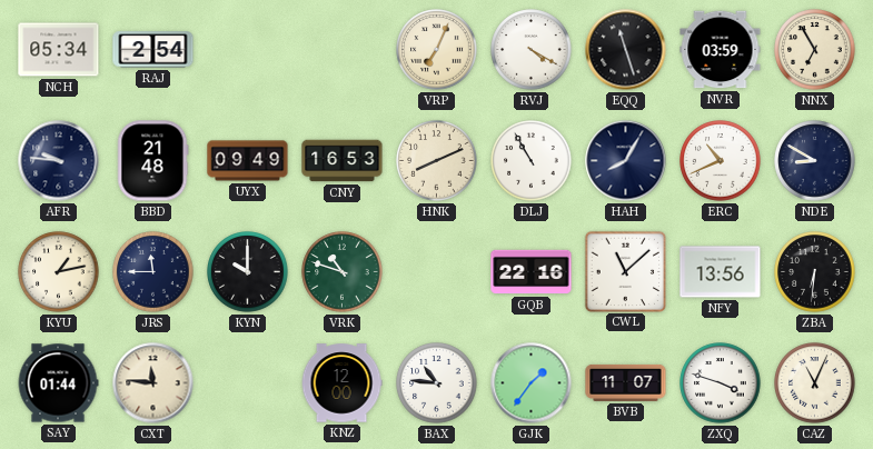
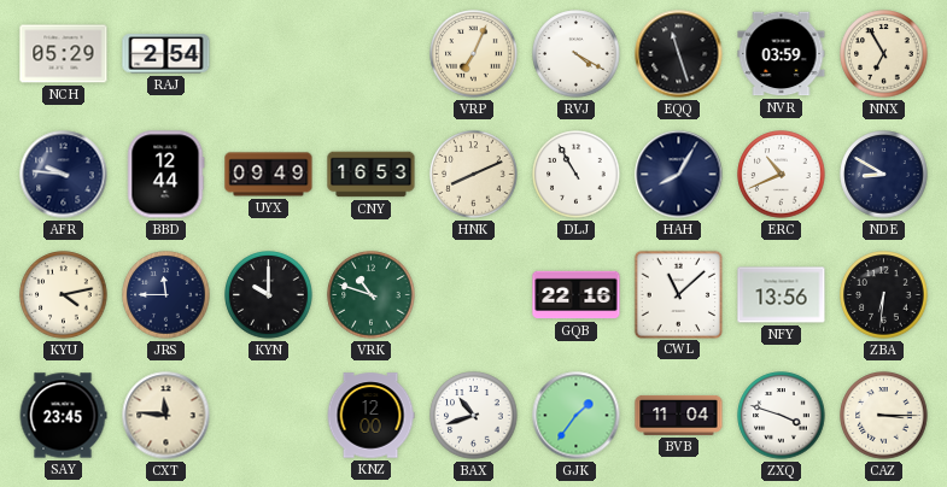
NCH: 05:34 -> 05:29 (64, 54)
BBD: 21:48 -> 12:44 (165, 175)
KYU: 1:13 -> 4:13 (64, 295)
SAY: 01:44 -> 23:45 (63, 416)
BAX: 10:46 -> 10:42 (474, 416)
BVB: 11:07 -> 11:04 (679, 415)
CAZ: 11:04 -> 3:15 (884, 416)
